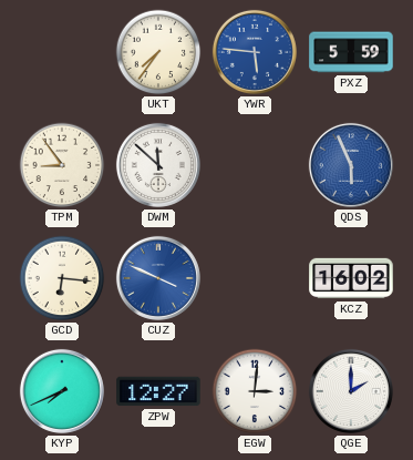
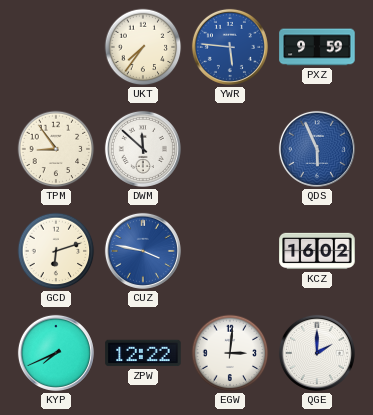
PXZ: 5:59 -> 9:59 (317, 47)
GCD: 6:16 -> 6:12 (56, 251)
CUZ: 3:49 -> 3:47 (143, 251)
ZPW: 12:27 -> 12:22 (143, 353)
